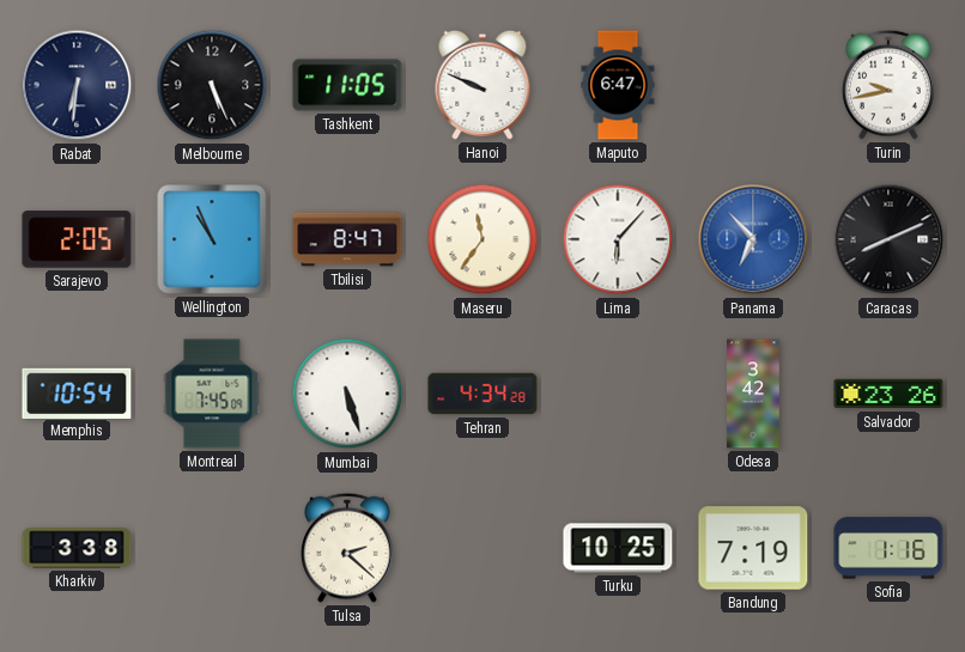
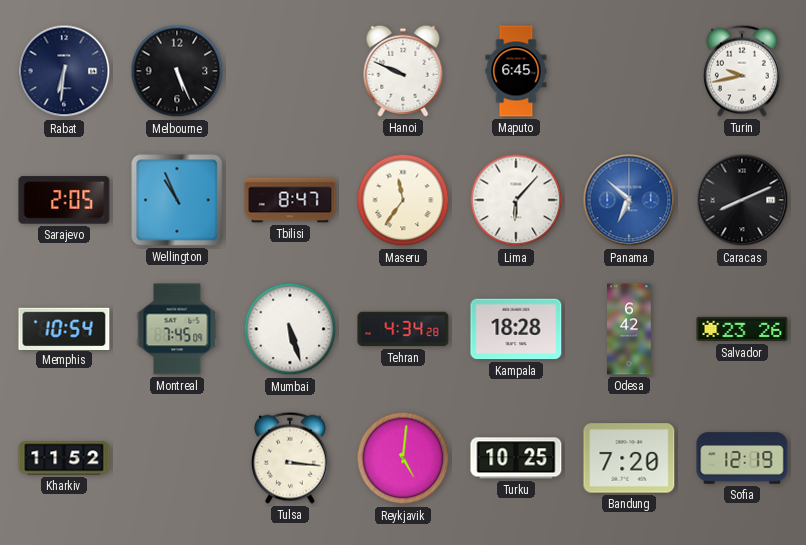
Tashkent: 11:05 -> none (347, 85)
Maputo: 6:47 -> 6:45 (516, 71)
Panama: 6:53 -> 6:52 (629, 200)
Kampala: none -> 18:28 (516, 329)
Odesa: 3:42 -> 6:42 (629, 329)
Kharkiv: 3:38 -> 11:52 (64, 458)
Tulsa: 2:22 -> 3:16 (290, 458)
Reykjavik: none -> 5:01 (403, 458)
Bandung: 7:19 -> 7:20 (629, 458)
Sofia: 1:16 -> 12:19 (742, 458)
